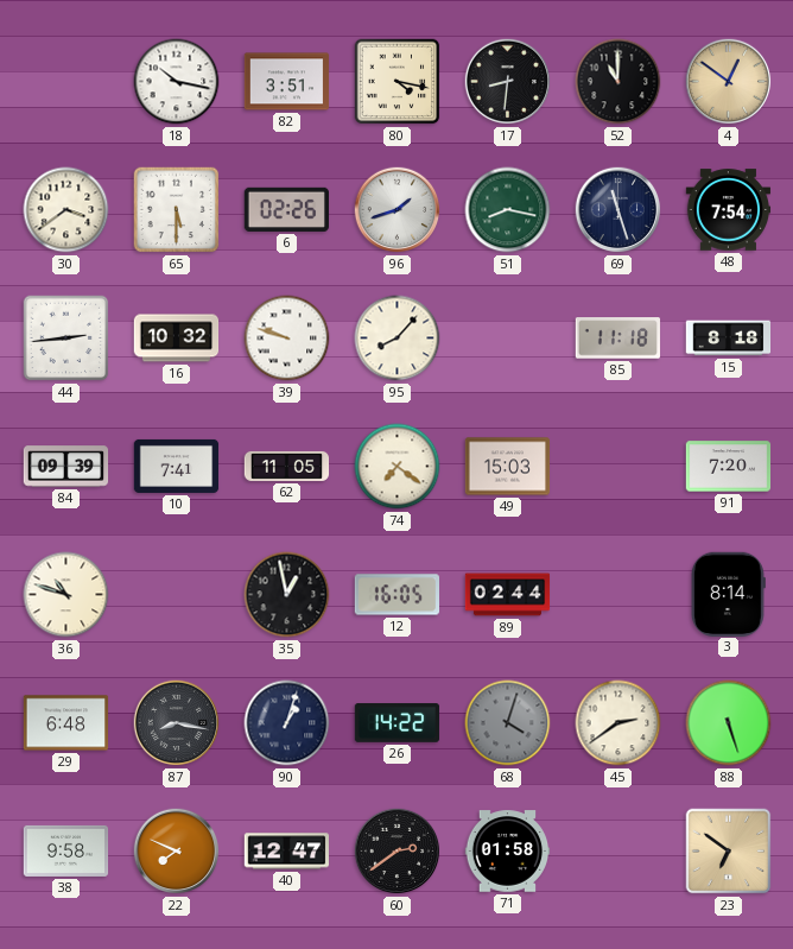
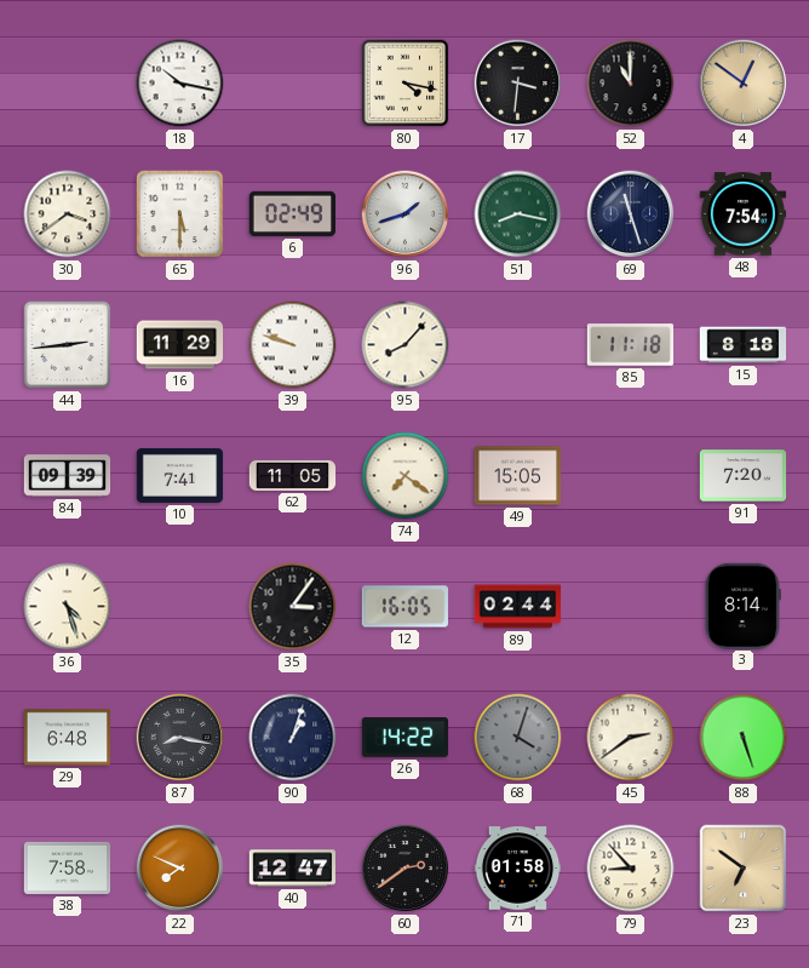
82: 3:51 -> none (287, 82)
17: 8:31 -> 3:31 (518, 84)
6: 02:26 -> 02:49 (292, 213)
16: 10:32 -> 11:29 (180, 345)
49: 15:03 -> 15:05 (518, 476)
36: 10:48 -> 4:27 (68, 607)
35: 12:58 -> 3:06 (293, 607)
38: 9:58 -> 7:58 (68, 867)
79: none -> 8:53 (631, 869)
